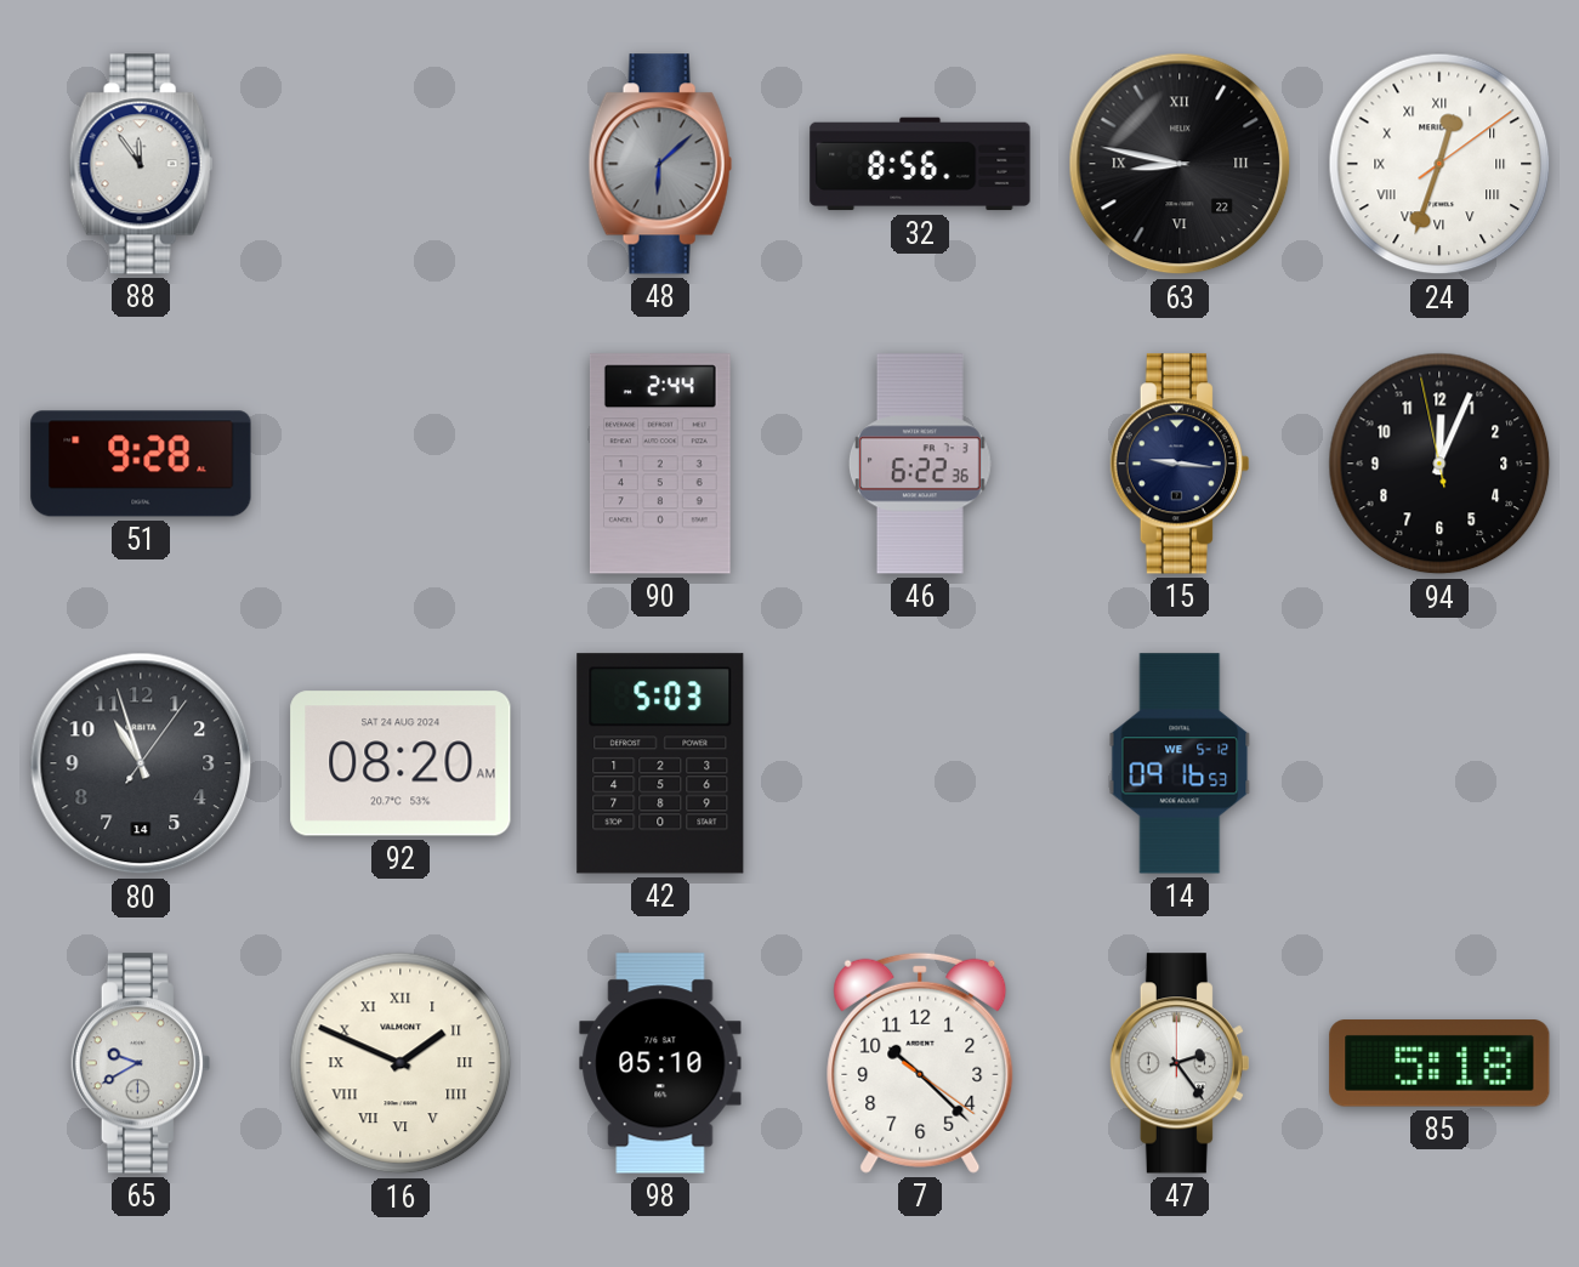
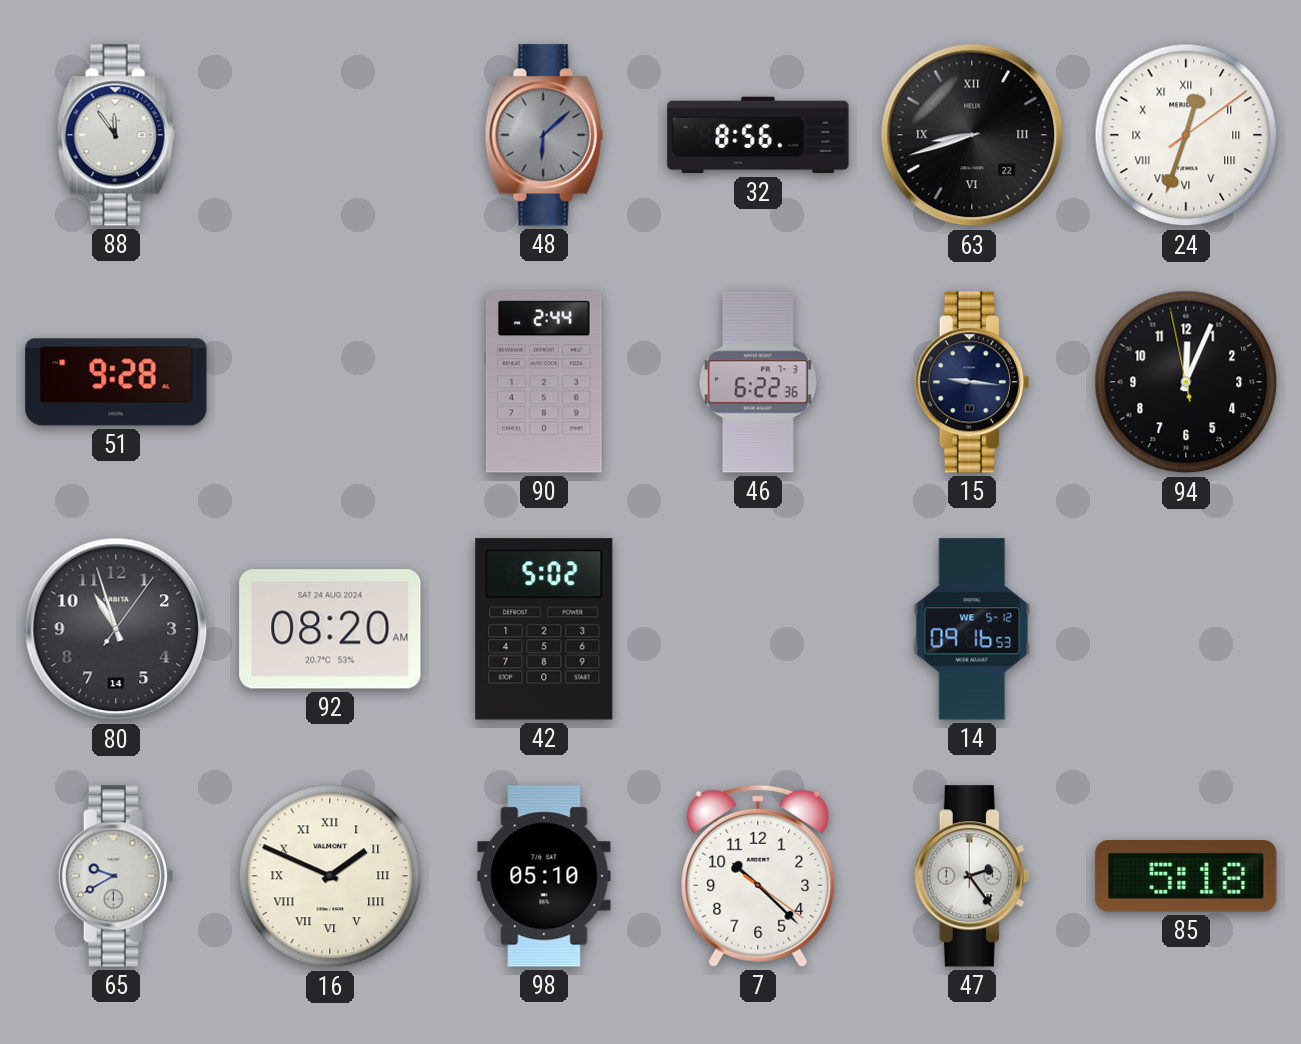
63: 8:47 -> 8:42 (972, 135)
42: 5:03 -> 5:02 (544, 629)
